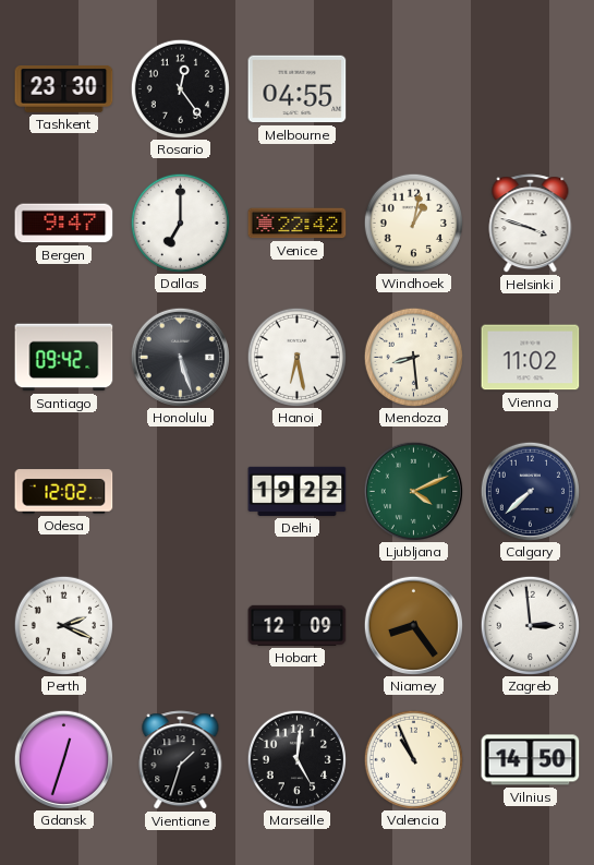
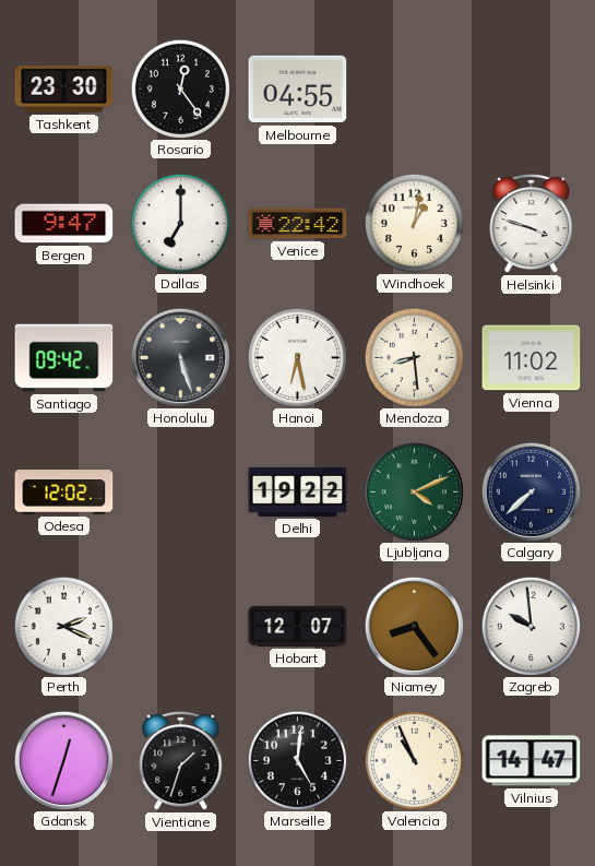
Hobart: 12:09 -> 12:07 (298, 626)
Zagreb: 2:59 -> 9:59 (531, 626)
Vilnius: 14:50 -> 14:47 (532, 761)
